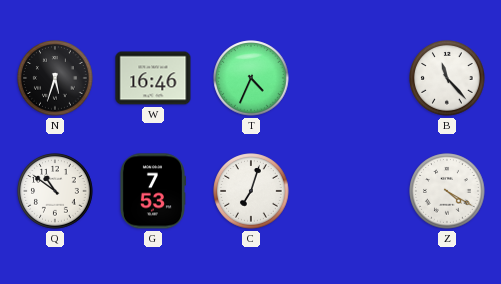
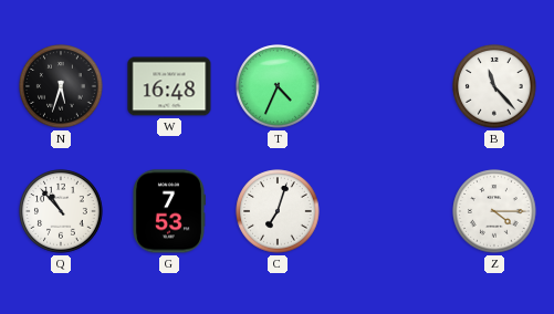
W: 16:46 -> 16:48 (169, 86)
Q: 10:51 -> 10:53 (61, 211)
Z: 4:20 -> 4:15 (494, 211)
